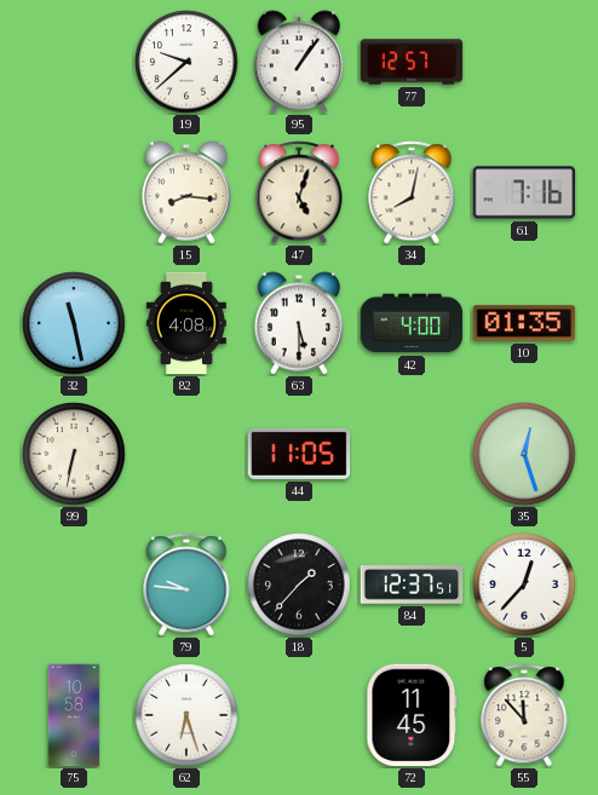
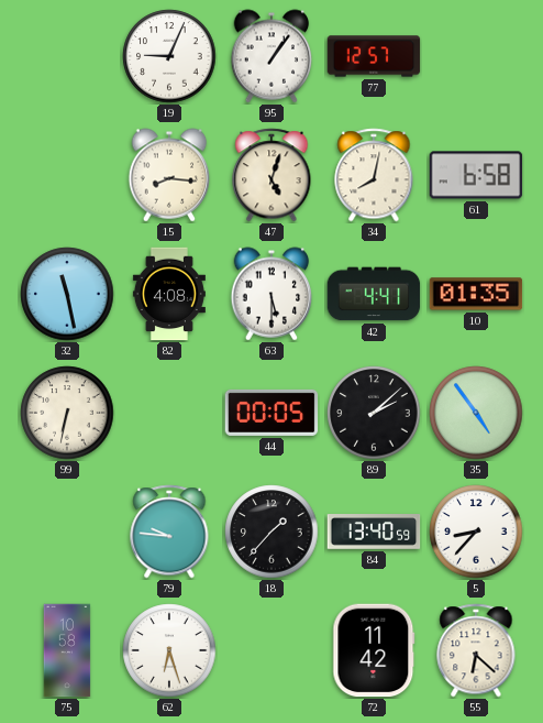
19: 9:38 -> 9:04 (169, 56)
61: 7:16 -> 6:58 (476, 175)
42: 4:00 -> 4:41 (374, 294)
44: 11:05 -> 00:05 (271, 413)
89: none -> 2:08 (374, 413)
35: 12:27 -> 4:54 (476, 413)
84: 12:37 -> 13:40 (374, 533)
5: 12:37 -> 8:37 (476, 532)
72: 11:45 -> 11:42 (374, 650)
55: 11:53 -> 6:22 (476, 650)
